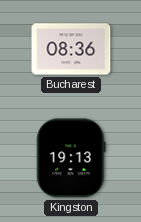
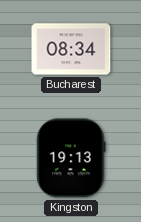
Bucharest: 08:36 -> 08:34 (71, 49)
